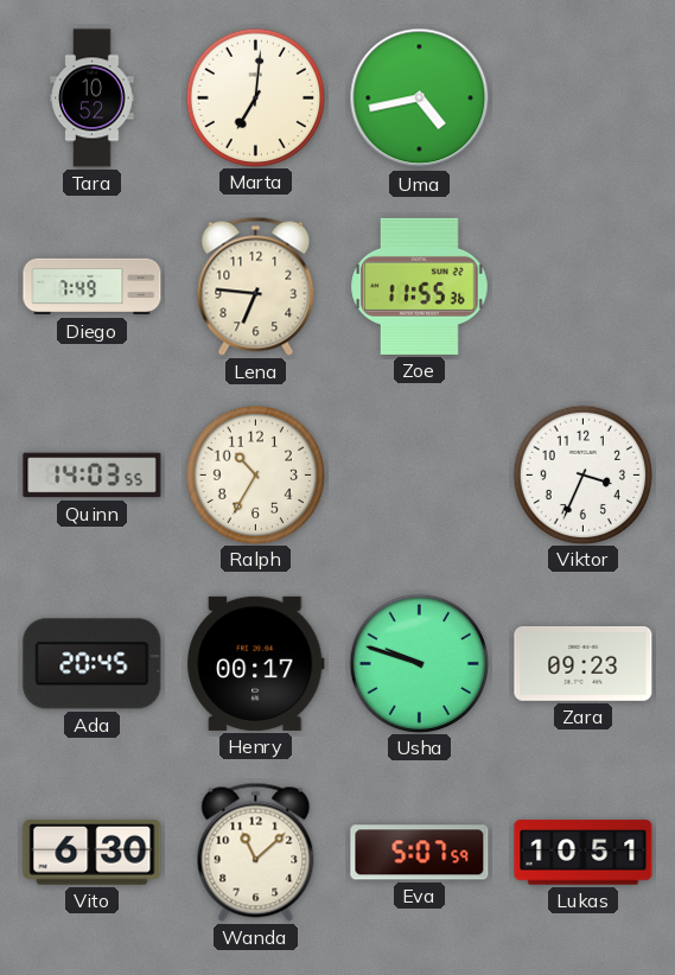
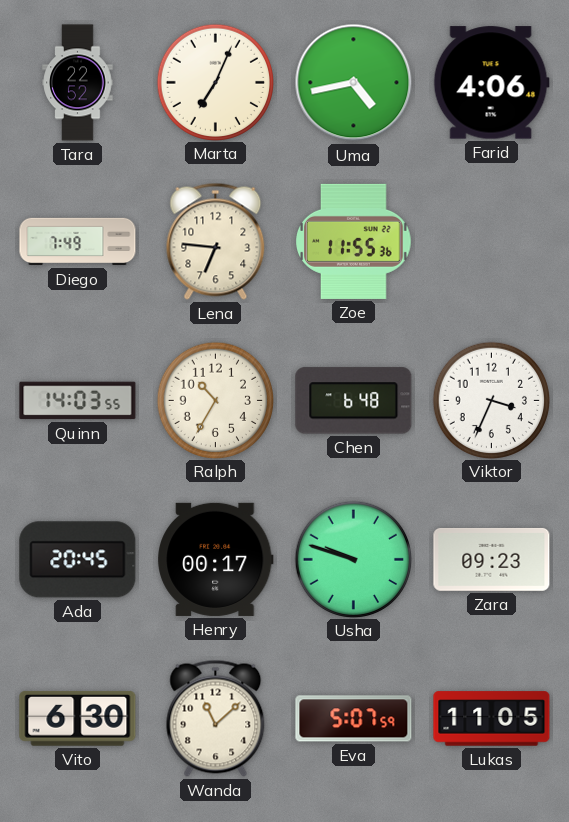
Tara: 10:52 -> 22:52 (78, 83)
Marta: 7:01 -> 7:04 (215, 82)
Farid: none -> 4:06 (491, 83)
Chen: none -> 6:48 (354, 401)
Lukas: 10:51 -> 11:05 (492, 719)
